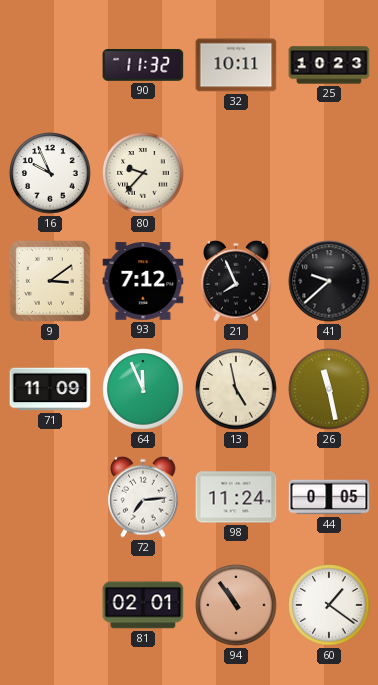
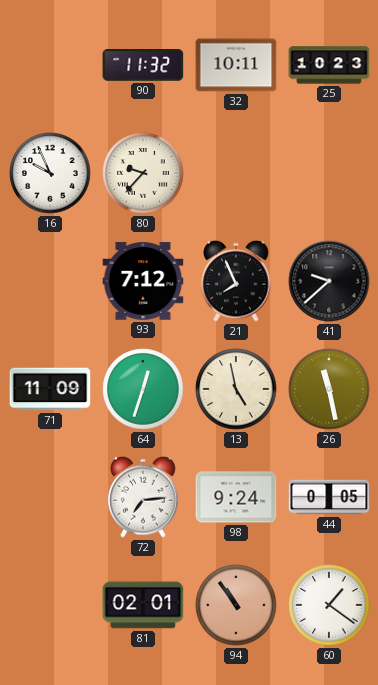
9: 3:09 -> none (50, 281)
64: 11:56 -> 12:33 (143, 389)
98: 11:24 -> 9:24 (236, 497)
